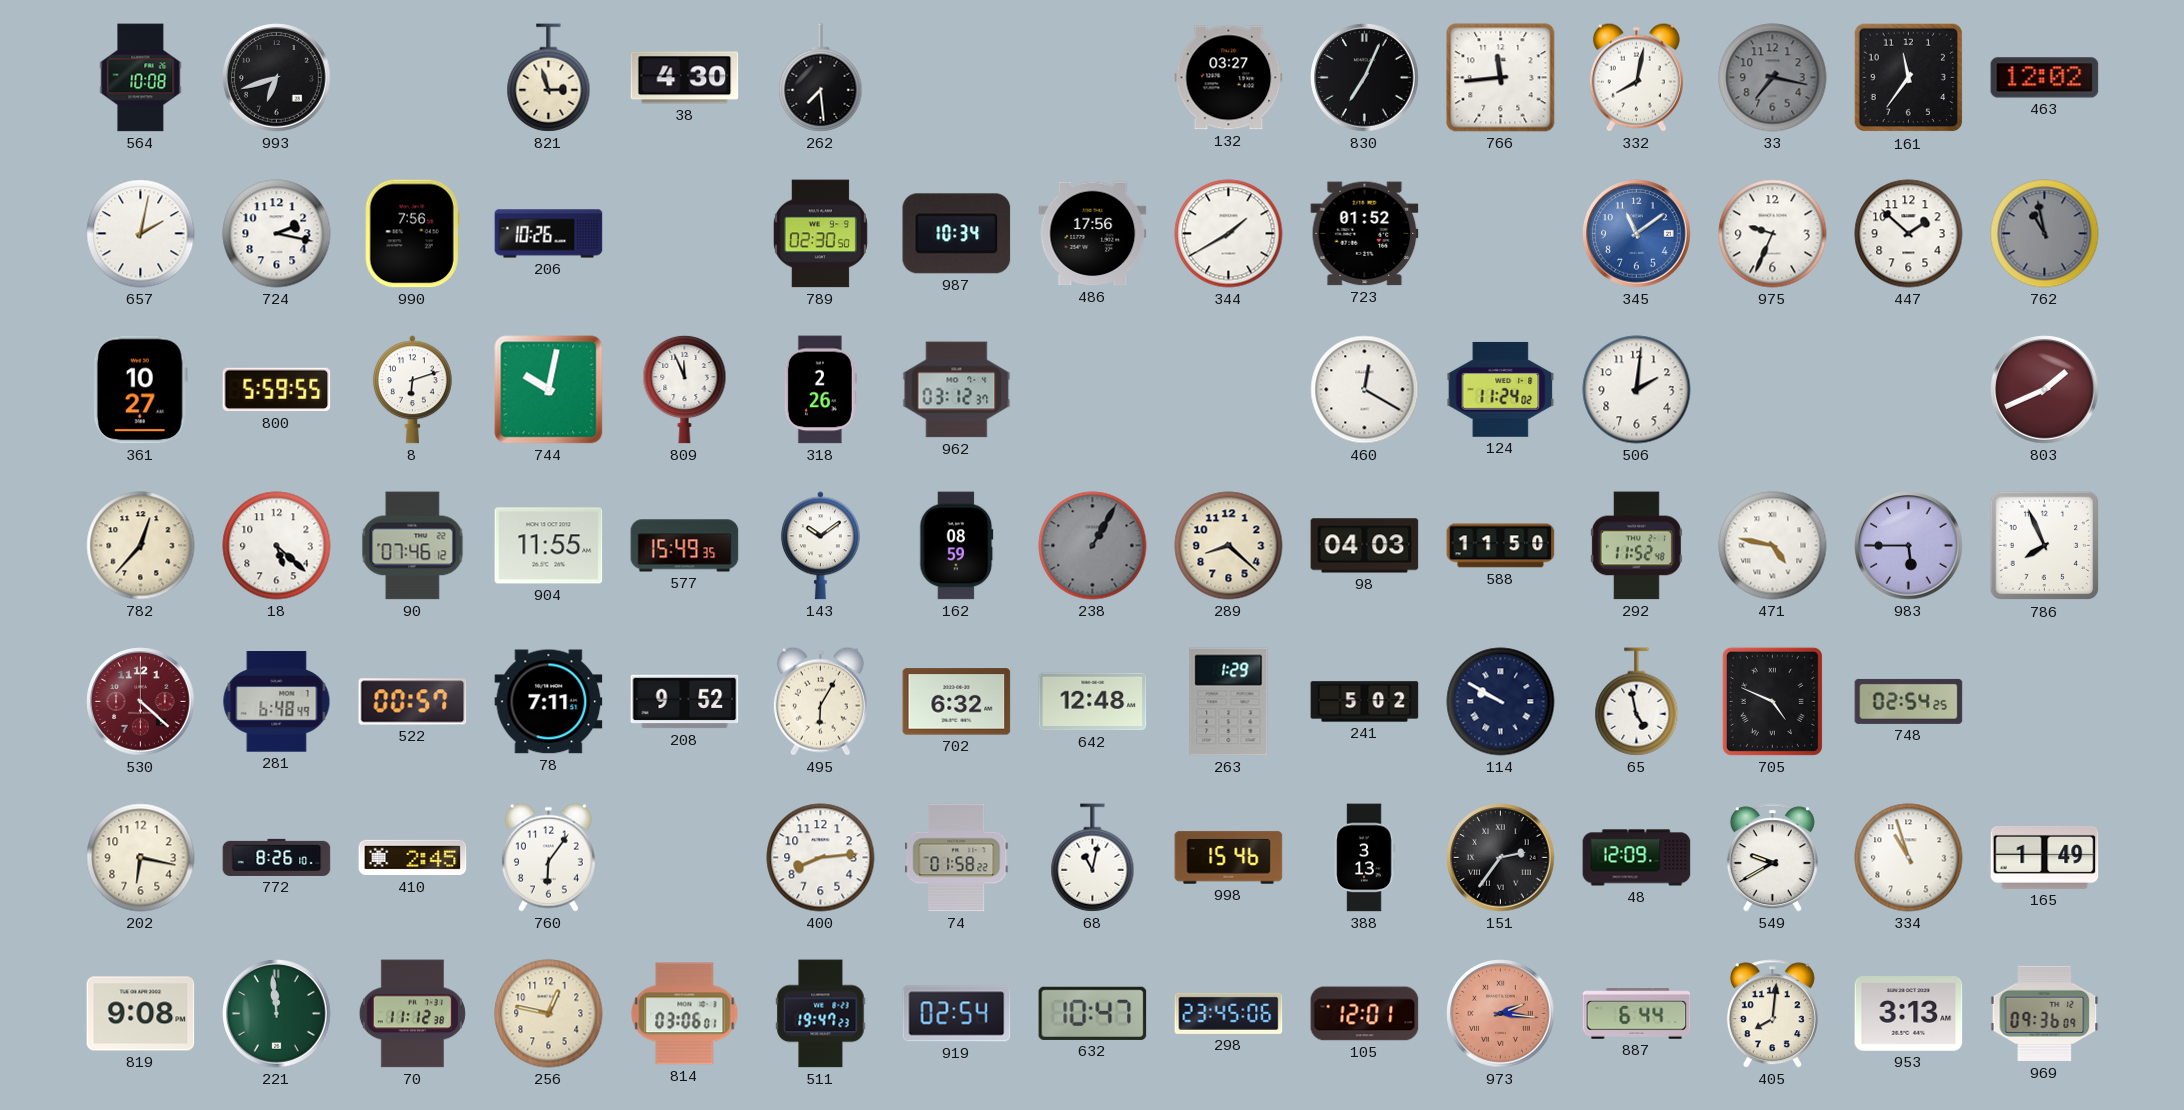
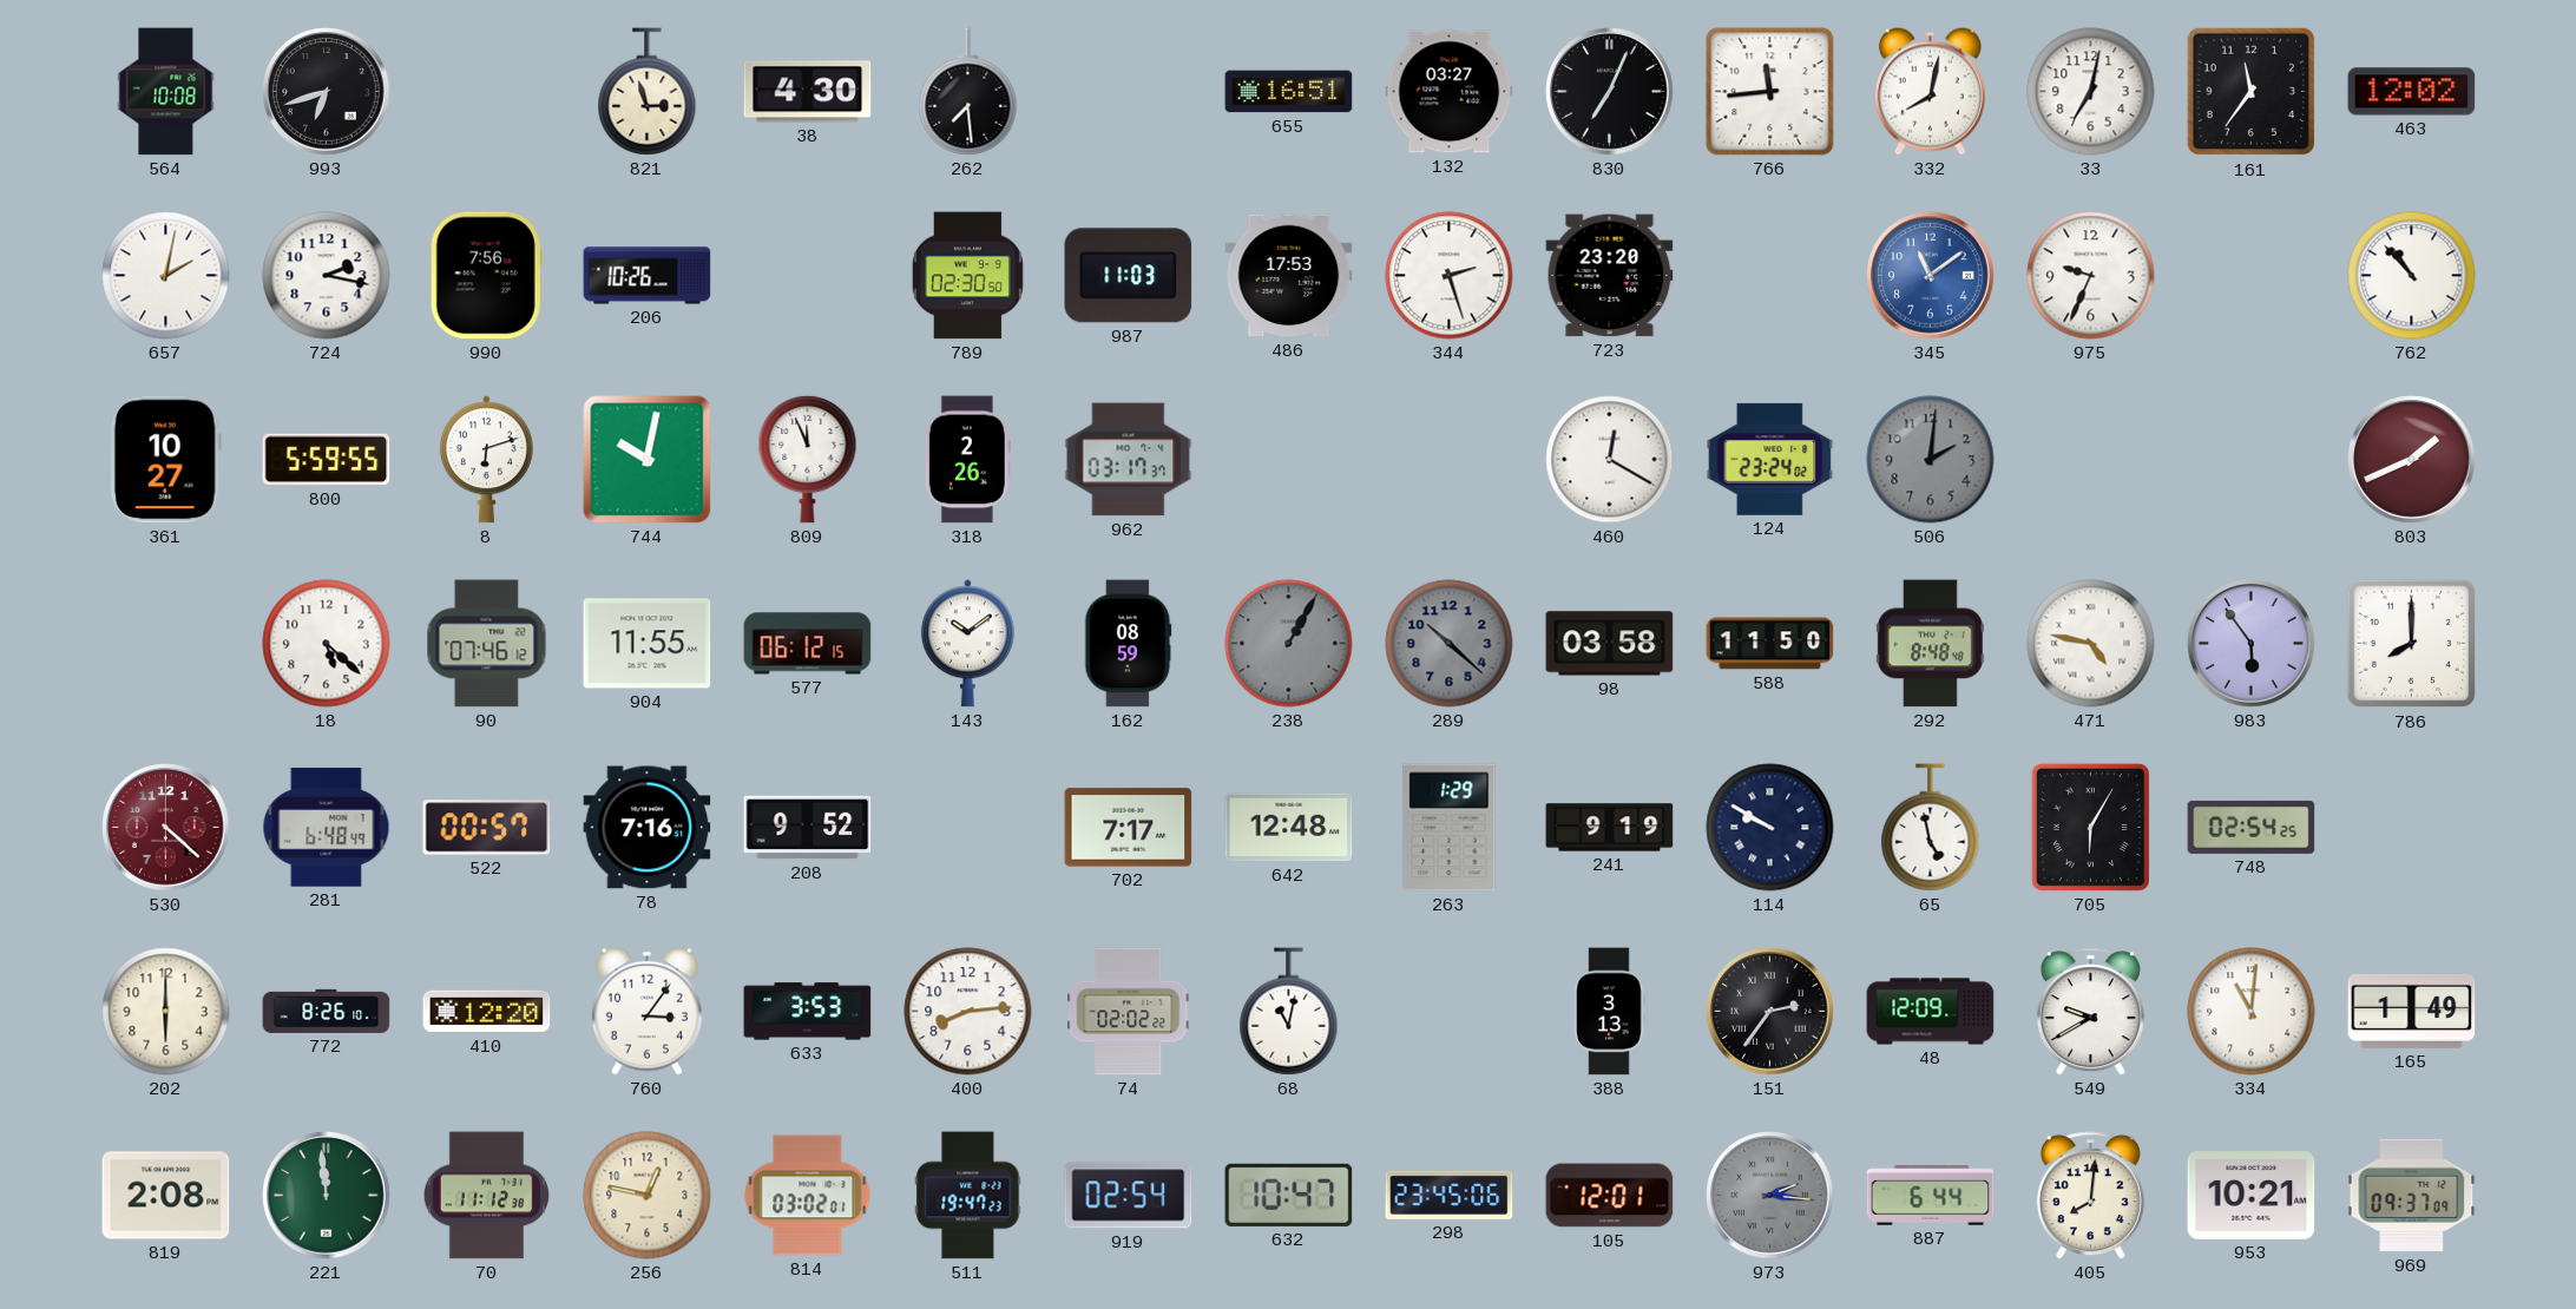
655: none -> 16:51 (1289, 92)
33: 7:17 -> 7:02 (2091, 92)
33 dial: grey -> white (2091, 92)
987: 10:34 -> 11:03 (1129, 276)
486: 17:56 -> 17:53 (1289, 276)
344: 1:40 -> 2:27 (1450, 276)
723: 01:52 -> 23:20 (1610, 276)
447: 1:52 -> none (1909, 234)
762: 10:58 -> 10:53 (2412, 276)
762 dial: grey -> white (2412, 276)
962: 03:12 -> 03:17 (1129, 460)
124: 11:24 -> 23:24 (1770, 459)
506 dial: white -> grey (1931, 460)
782: 12:37 -> none (141, 546)
577: 15:49 -> 06:12 (808, 644)
289: 8:22 -> 10:22 (1450, 644)
289 dial: cream -> grey (1450, 644)
98: 04:03 -> 03:58 (1610, 644)
292: 11:52 -> 8:48 (1930, 644)
983: 5:45 -> 5:54 (2252, 644)
786: 7:56 -> 8:00 (2411, 644)
78: 7:11 -> 7:16 (648, 828)
495: 6:05 -> none (820, 701)
702: 6:32 -> 7:17 (1129, 828)
241: 5:02 -> 9:19 (1610, 828)
705: 4:49 -> 6:05 (2090, 827)
202: 6:17 -> 6:00 (166, 1012)
410: 2:45 -> 12:20 (487, 1012)
760: 6:06 -> 3:06 (646, 1011)
633: none -> 3:53 (808, 1012)
74: 01:58 -> 02:02 (1129, 1012)
998: 15:46 -> none (1229, 858)
334: 10:57 -> 11:01 (2252, 1012)
819: 9:08 -> 2:08 (166, 1196)
814: 03:06 -> 03:02 (808, 1196)
973 dial: salmon -> grey (1770, 1196)
953: 3:13 -> 10:21 (2252, 1196)
969: 09:36 -> 09:37 (2412, 1196)
